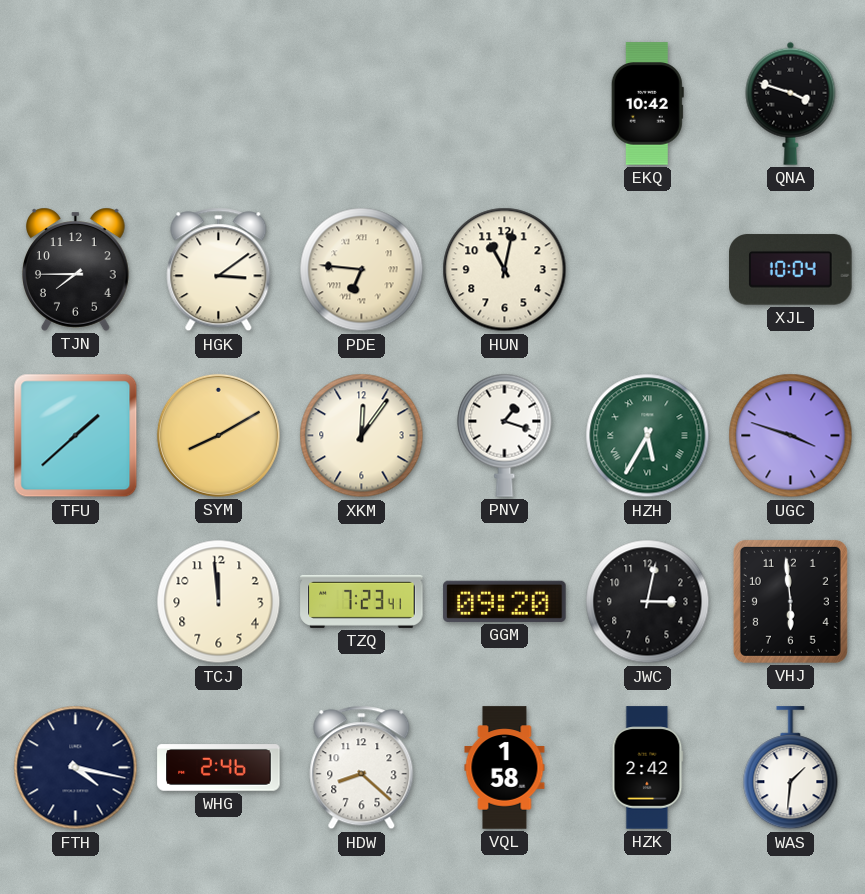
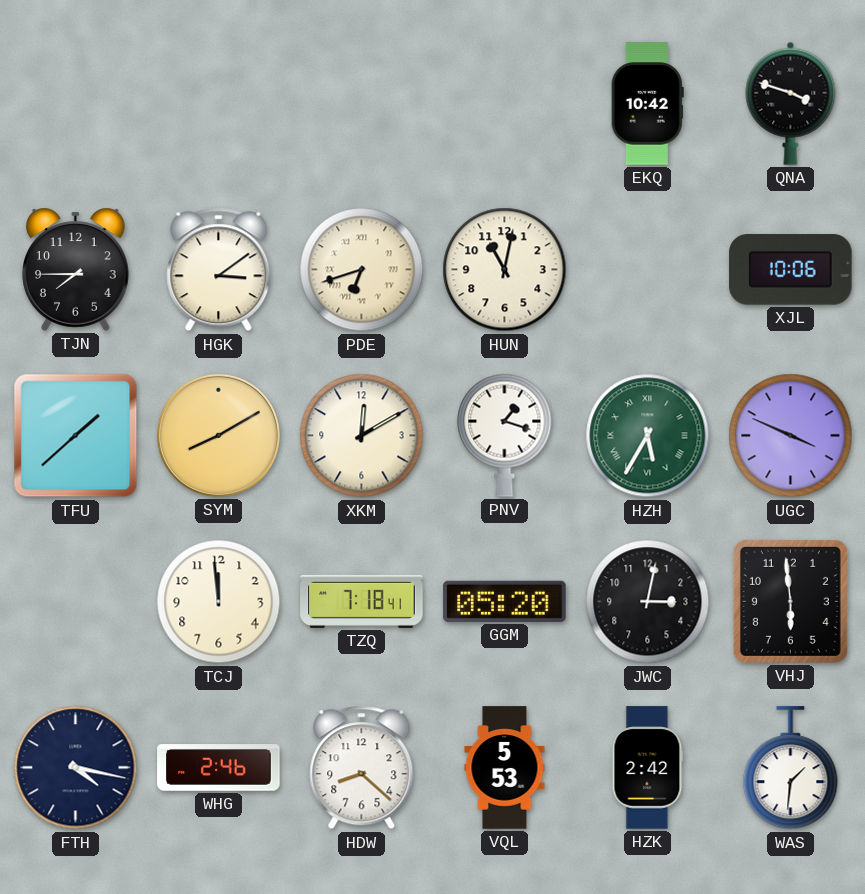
PDE: 6:46 -> 6:42 (362, 270)
XJL: 10:04 -> 10:06 (791, 270)
XKM: 12:06 -> 12:10 (362, 436)
UGC: 3:48 -> 3:49 (791, 436)
TZQ: 7:23 -> 7:18 (362, 601)
GGM: 09:20 -> 05:20 (505, 601)
VQL: 1:58 -> 5:53 (505, 768)
